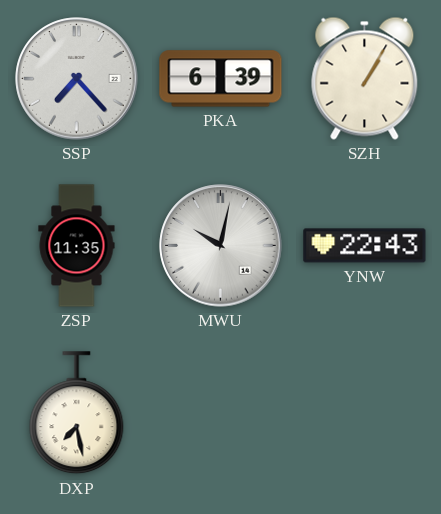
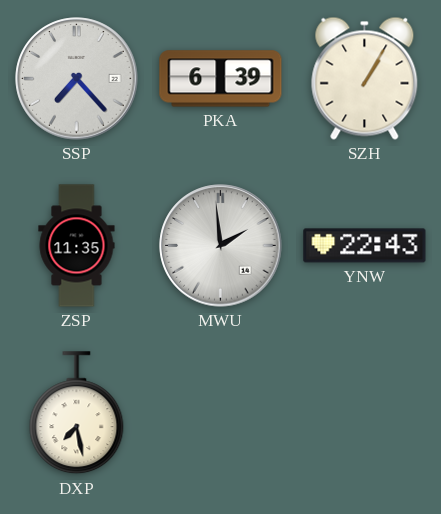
MWU: 10:02 -> 1:59 (221, 246)
